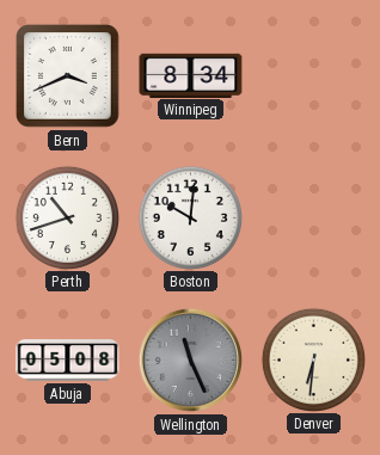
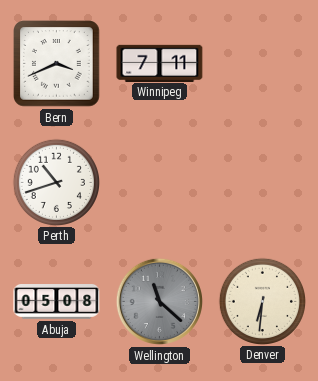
Winnipeg: 8:34 -> 7:11 (160, 63)
Boston: 10:01 -> none (190, 217)
Wellington: 11:26 -> 11:22 (159, 301)
